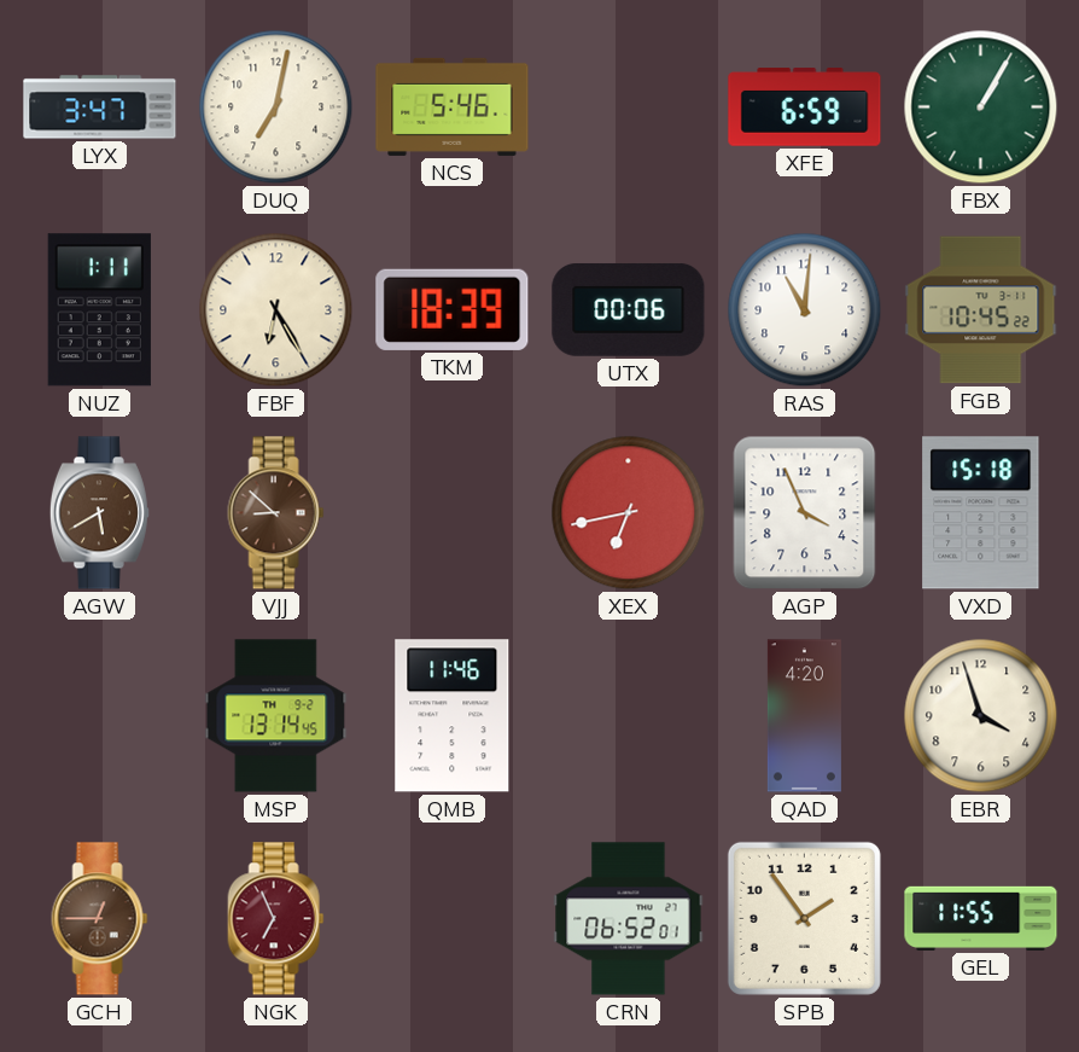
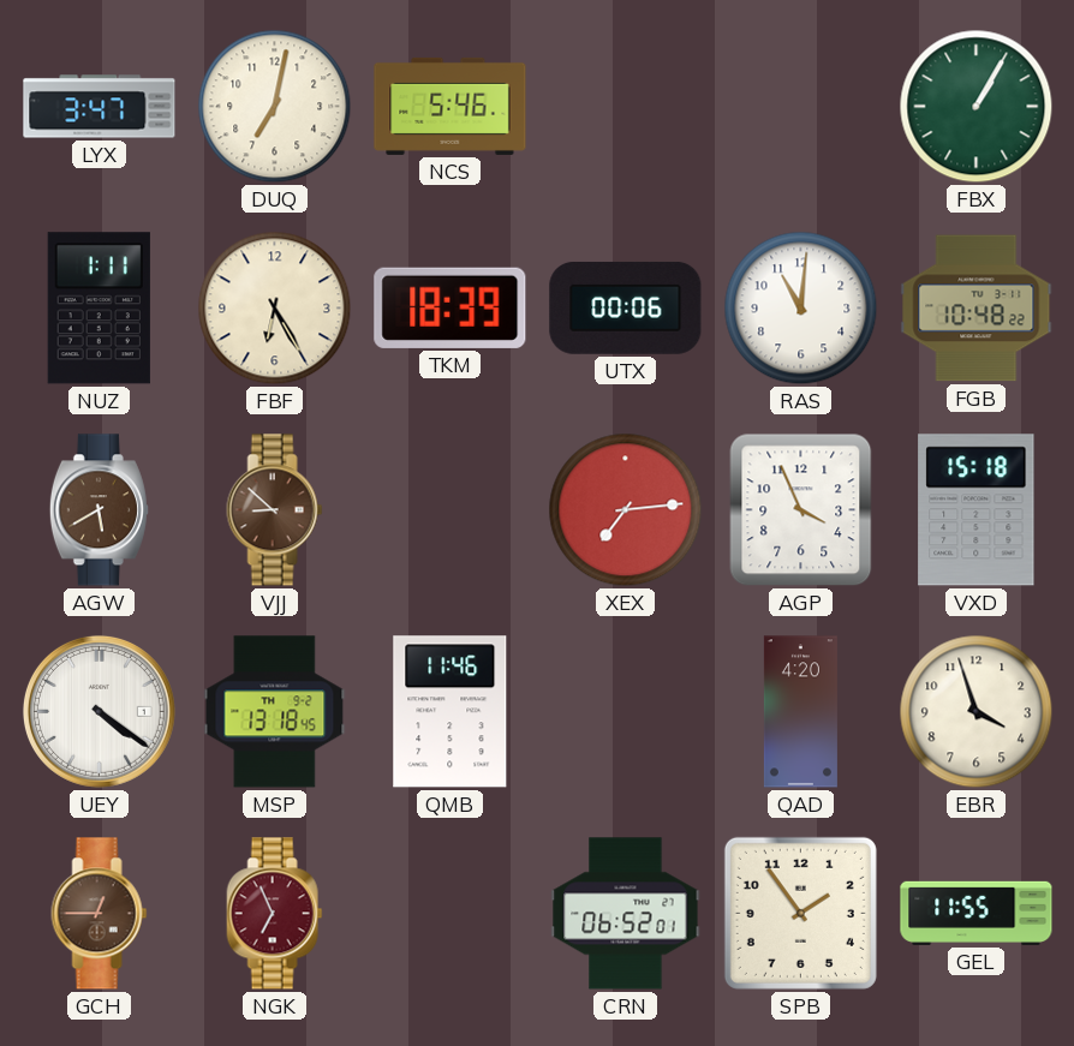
XFE: 6:59 -> none (805, 107)
FGB: 10:45 -> 10:48 (977, 309)
XEX: 6:43 -> 7:14 (626, 510)
UEY: none -> 4:21 (99, 711)
MSP: 13:14 -> 13:18 (275, 712)
